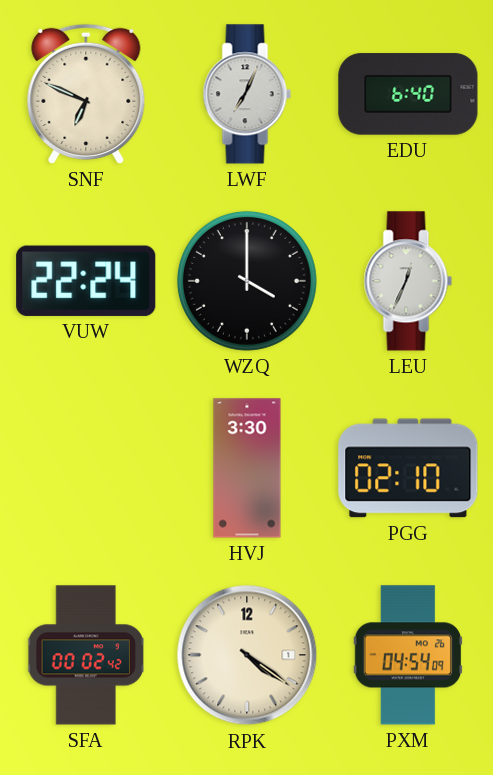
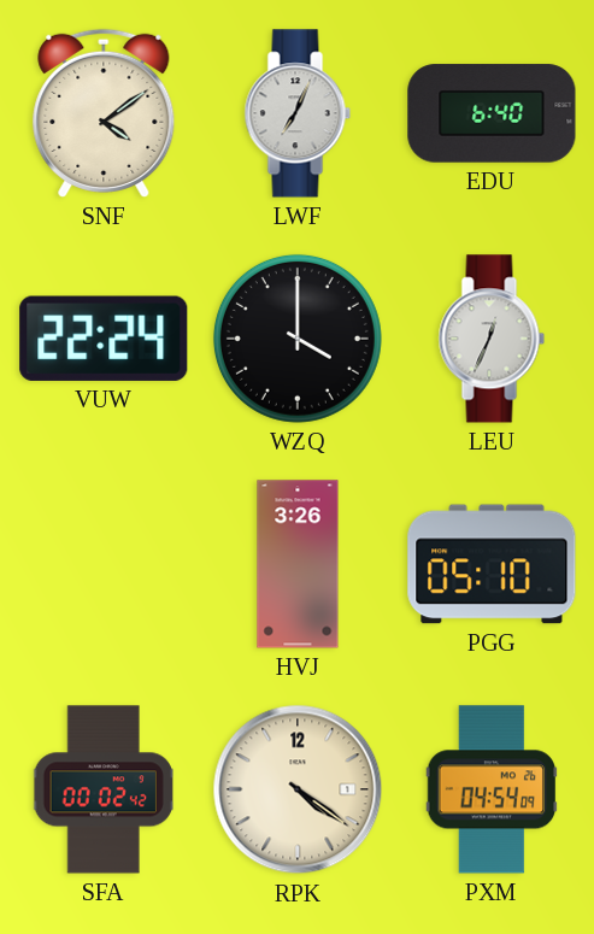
SNF: 6:49 -> 4:09 (104, 113)
HVJ: 3:30 -> 3:26 (298, 564)
PGG: 02:10 -> 05:10 (492, 564)
